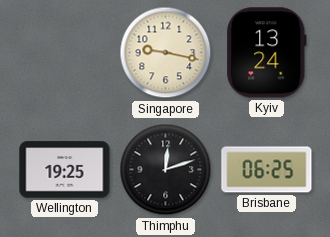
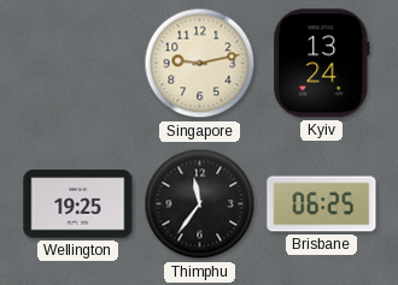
Singapore: 9:17 -> 9:13 (200, 64)
Thimphu: 12:12 -> 11:36 (200, 204)
